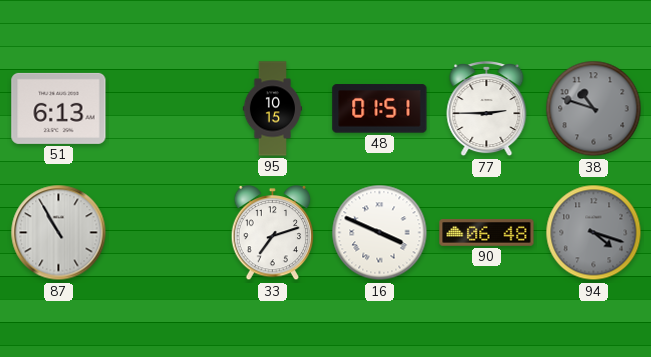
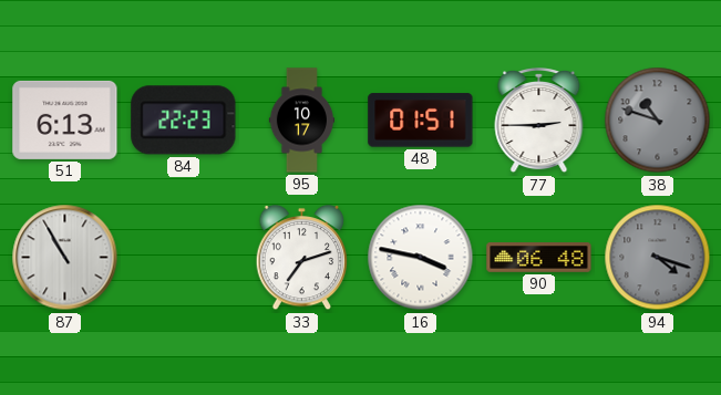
84: none -> 22:23 (184, 121)
95: 10:15 -> 10:17 (301, 121)
16: 3:49 -> 3:47 (421, 258)
